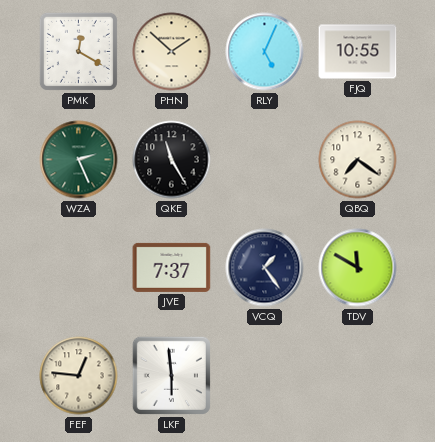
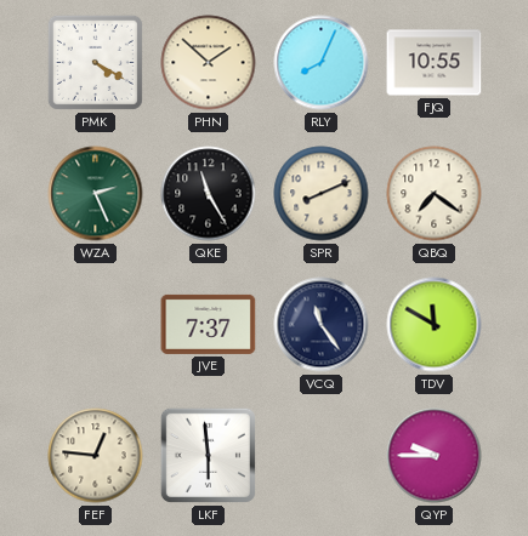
PMK: 12:20 -> 4:20 (95, 62)
RLY: 5:04 -> 8:04 (322, 63)
SPR: none -> 8:11 (322, 194)
VCQ: 1:24 -> 11:24 (322, 325)
QYP: none -> 9:45 (435, 456)
